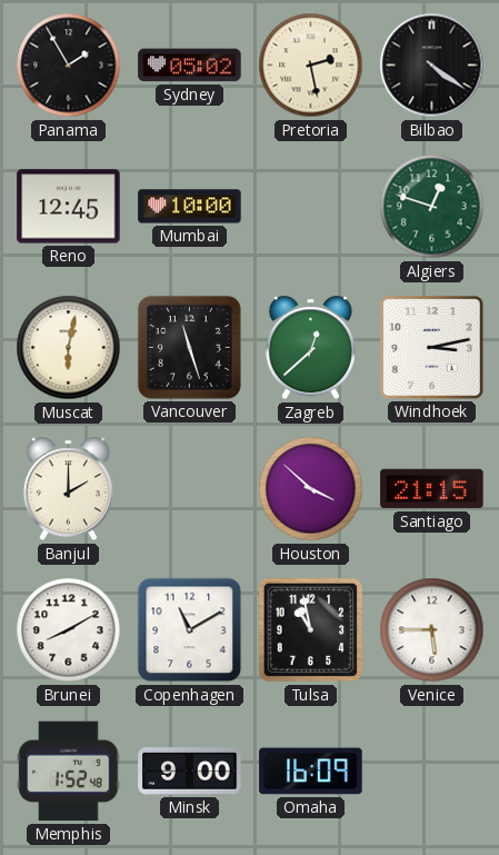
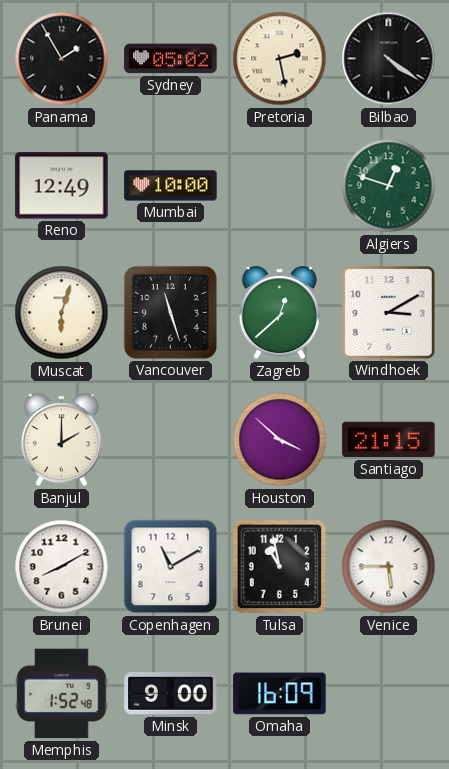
Reno: 12:45 -> 12:49 (62, 186)
Muscat: 6:02 -> 6:03 (62, 313)
Windhoek: 3:13 -> 3:10 (388, 312)
